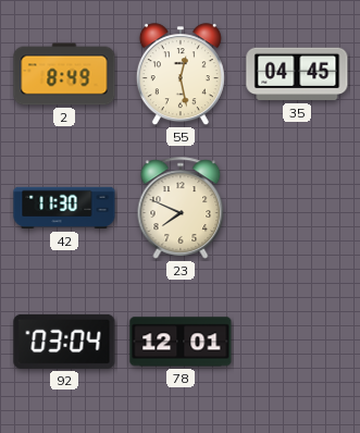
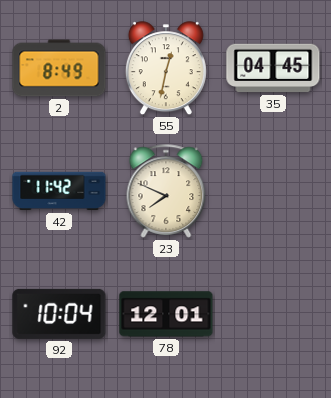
55: 12:28 -> 12:32 (166, 69)
42: 11:30 -> 11:42 (59, 191)
92: 03:04 -> 10:04 (59, 314)
